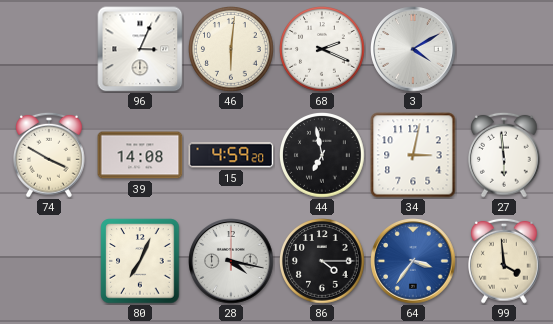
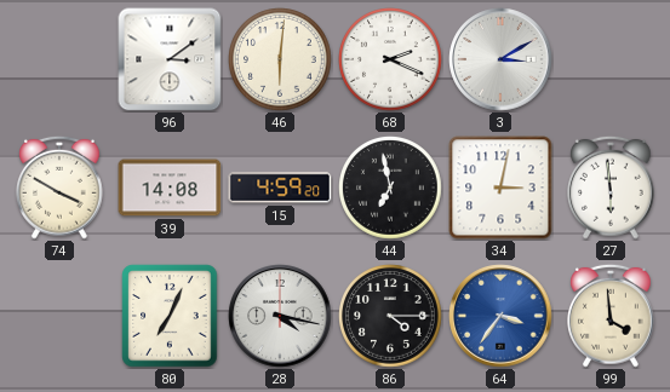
96: 3:04 -> 3:09 (170, 59)
3: 4:10 -> 3:10 (500, 59)
